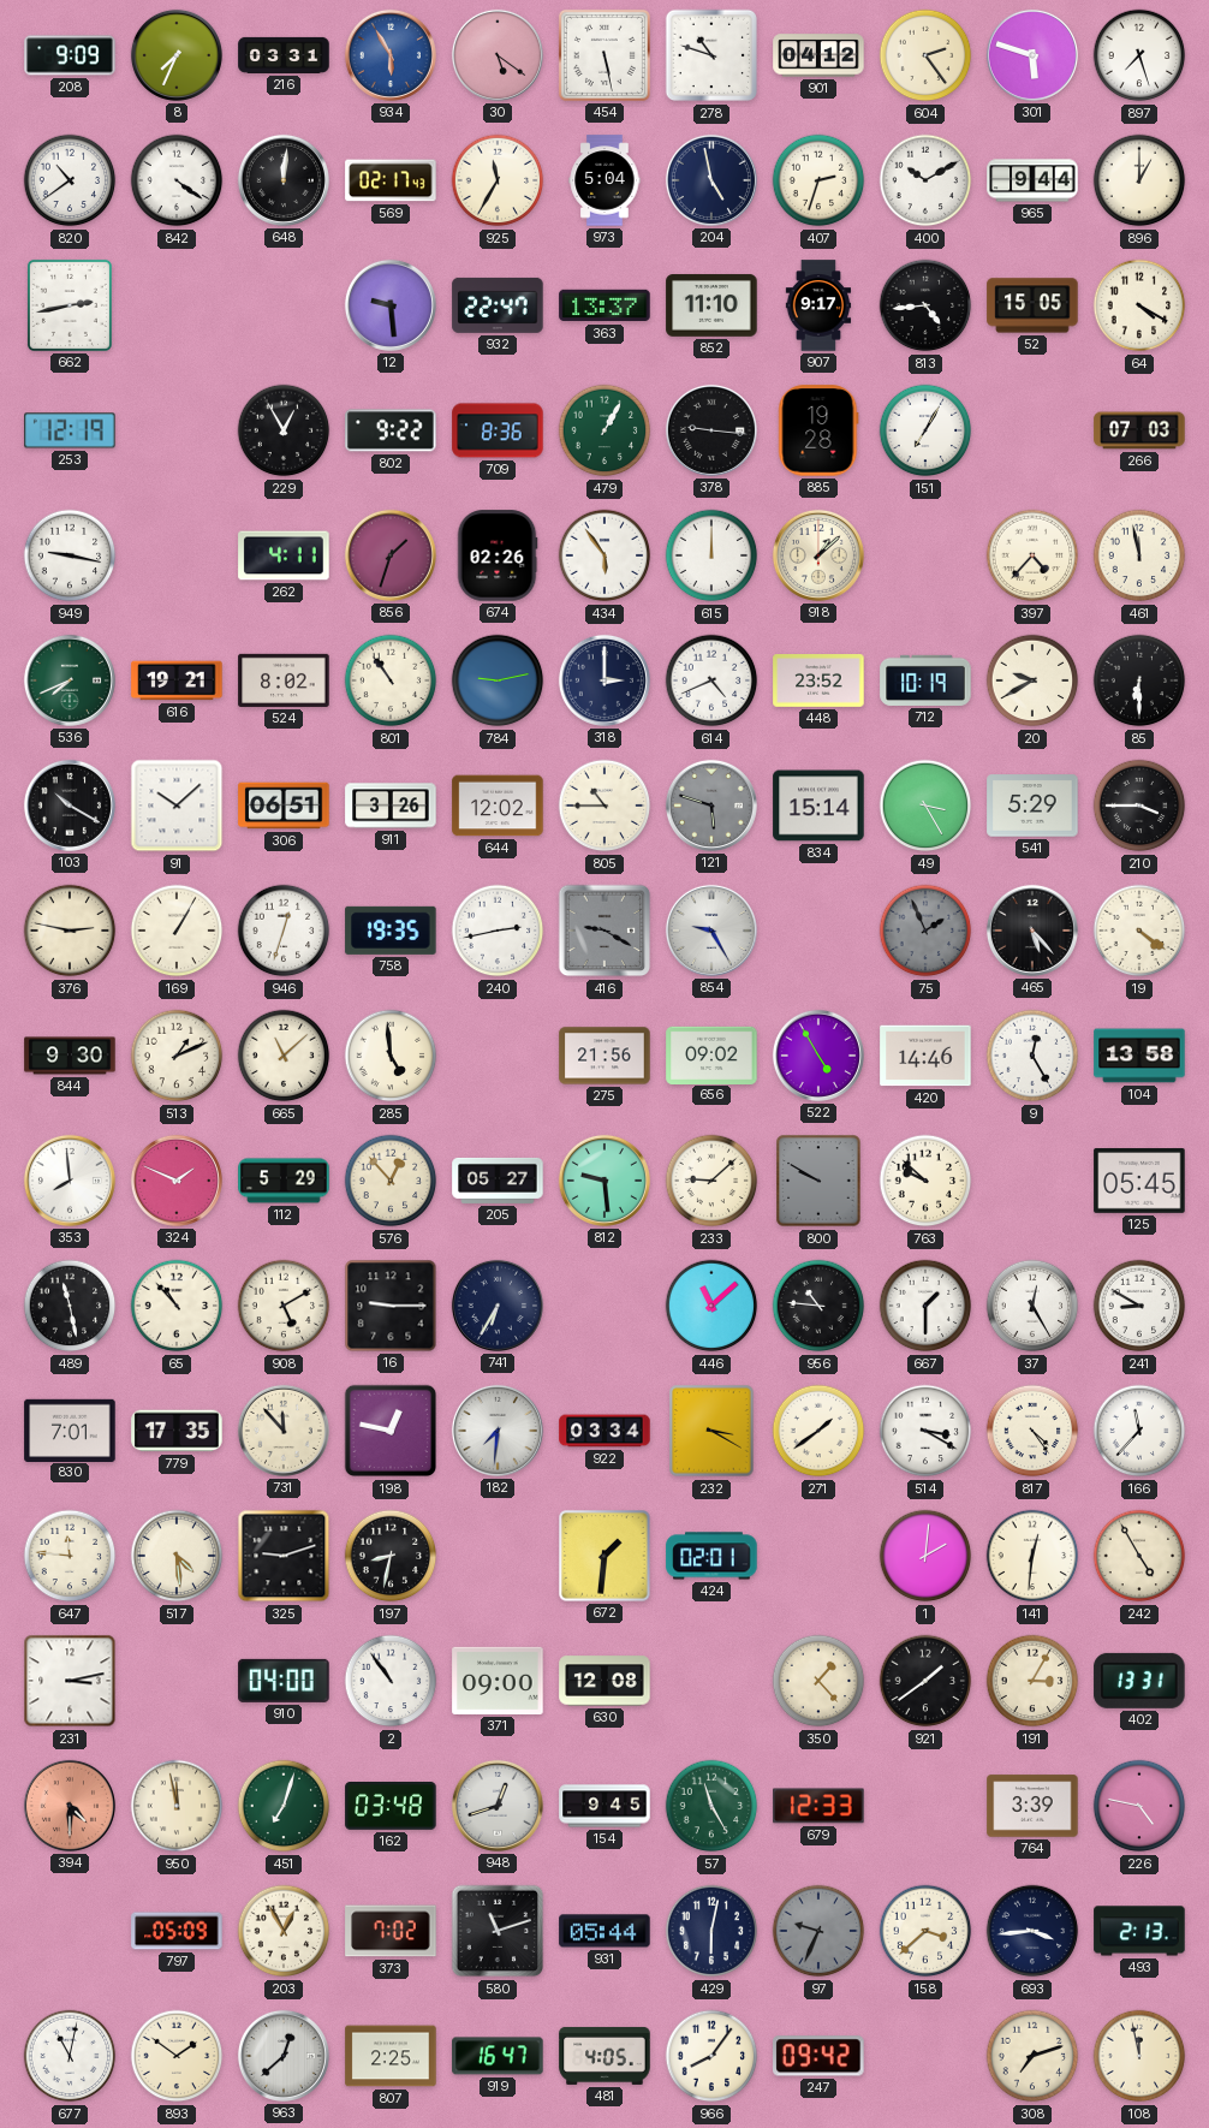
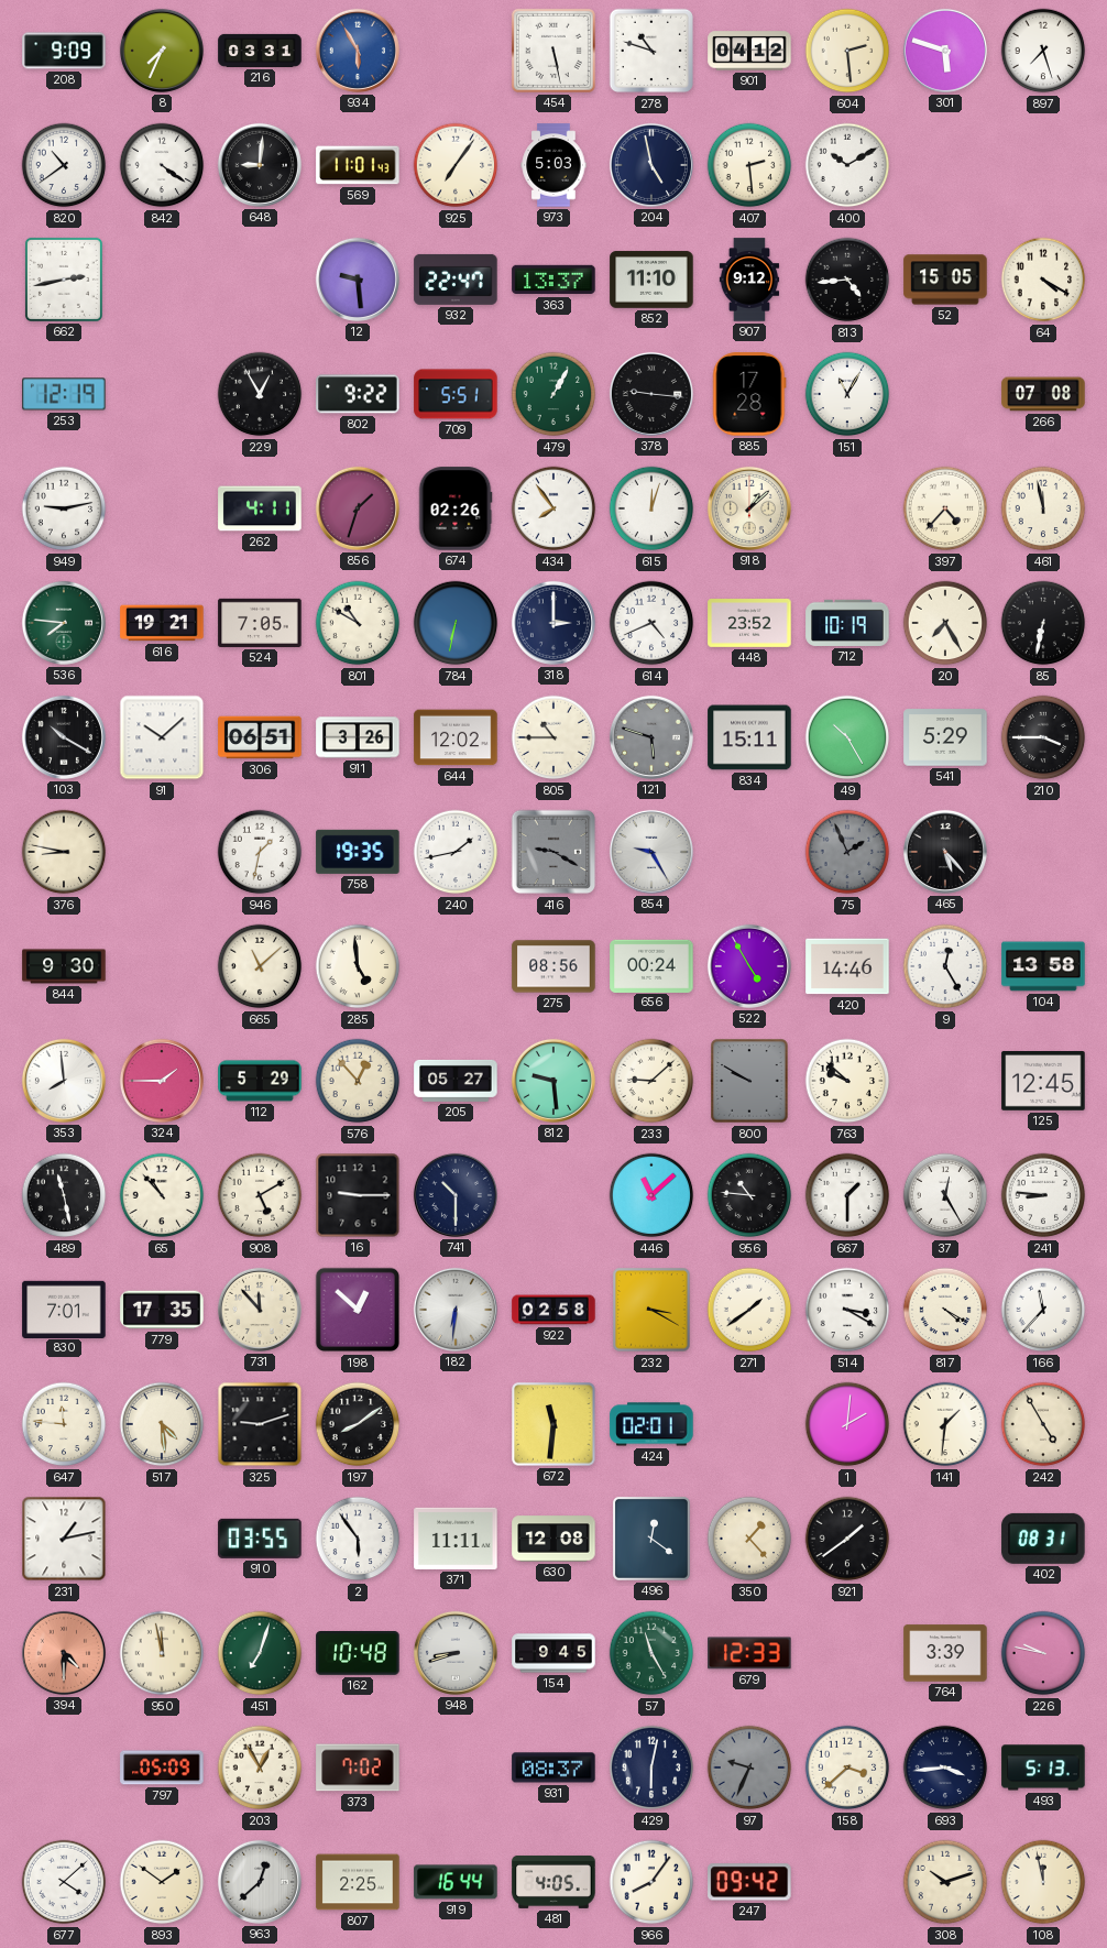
30: 5:21 -> none (498, 55)
604: 2:24 -> 2:29 (847, 51)
648: 12:01 -> 9:01 (260, 165)
569: 02:17 -> 11:01 (358, 165)
925: 11:35 -> 7:06 (456, 165)
973: 5:04 -> 5:03 (553, 165)
407: 2:33 -> 2:29 (749, 165)
965: 9:44 -> none (1032, 180)
896: 1:00 -> none (1139, 180)
907: 9:17 -> 9:12 (749, 280)
709: 8:36 -> 5:51 (456, 394)
885: 19:28 -> 17:28 (749, 394)
151: 7:05 -> 11:05 (847, 394)
266: 07:03 -> 07:08 (1043, 394)
949: 9:17 -> 9:13 (64, 508)
434: 5:54 -> 7:54 (553, 508)
615: 12:00 -> 12:03 (651, 508)
536: 7:41 -> 7:46 (64, 623)
524: 8:02 -> 7:05 (260, 623)
801: 10:54 -> 10:50 (358, 623)
784: 9:13 -> 6:32 (456, 623)
20: 9:40 -> 7:25 (945, 623)
85: 6:30 -> 6:32 (1043, 623)
834: 15:14 -> 15:11 (749, 737)
49: 3:25 -> 10:25 (847, 737)
376: 2:47 -> 8:47 (64, 852)
169: 1:05 -> none (177, 931)
946: 12:33 -> 1:32 (260, 852)
240: 2:43 -> 1:43 (456, 852)
19: 4:21 -> none (1139, 931)
513: 1:11 -> none (177, 1056)
275: 21:56 -> 08:56 (553, 966)
656: 09:02 -> 00:24 (651, 965)
324: 1:49 -> 1:45 (162, 1081)
125: 05:45 -> 12:45 (1043, 1082)
741: 6:35 -> 10:30 (456, 1195)
241: 8:50 -> 8:46 (1043, 1195)
198: 12:47 -> 12:52 (358, 1310)
182: 7:31 -> 6:31 (456, 1310)
922: 03:34 -> 02:58 (553, 1310)
817: 4:24 -> 4:20 (945, 1310)
197: 8:32 -> 8:09 (358, 1424)
672: 1:31 -> 11:31 (553, 1424)
141: 12:31 -> 1:31 (945, 1424)
231: 3:13 -> 1:13 (64, 1539)
910: 04:00 -> 03:55 (260, 1539)
2: 10:54 -> 5:54 (358, 1539)
371: 09:00 -> 11:11 (456, 1539)
496: none -> 12:21 (651, 1539)
191: 3:05 -> none (1032, 1681)
402: 13:31 -> 08:31 (1043, 1539)
162: 03:48 -> 10:48 (358, 1654)
948: 12:42 -> 8:42 (456, 1653)
226: 4:47 -> 9:47 (1043, 1653)
580: 11:12 -> none (498, 1931)
931: 05:44 -> 08:37 (553, 1768)
493: 2:13 -> 5:13 (1043, 1768)
677: 11:02 -> 4:08 (64, 1882)
919: 16:47 -> 16:44 (456, 1882)
308: 7:12 -> 10:12 (945, 1882)
